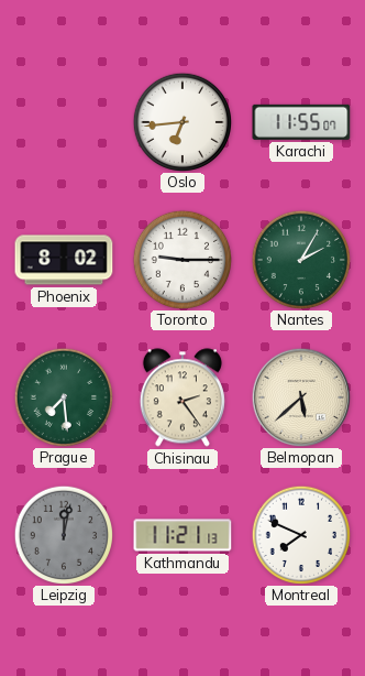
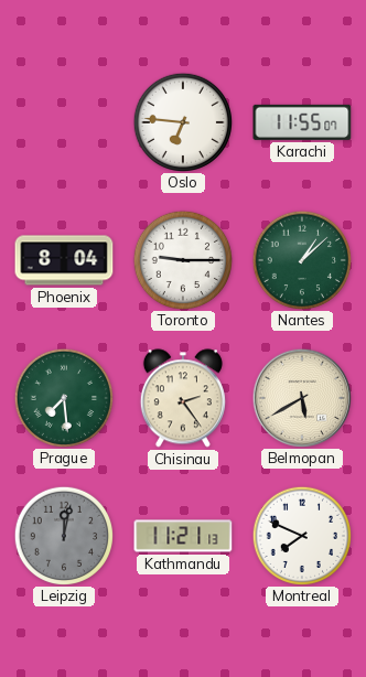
Oslo: 6:44 -> 6:46 (182, 121)
Phoenix: 8:02 -> 8:04 (64, 260)
Nantes: 2:05 -> 1:08 (301, 259)
Belmopan: 5:38 -> 5:40 (301, 397)
